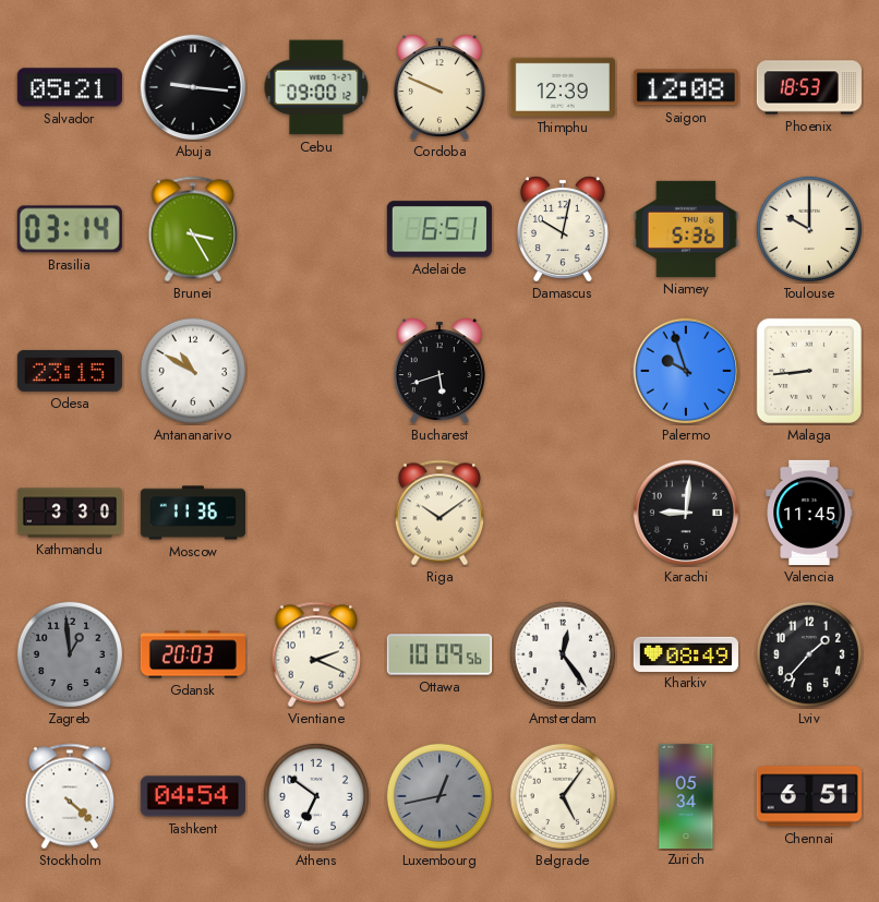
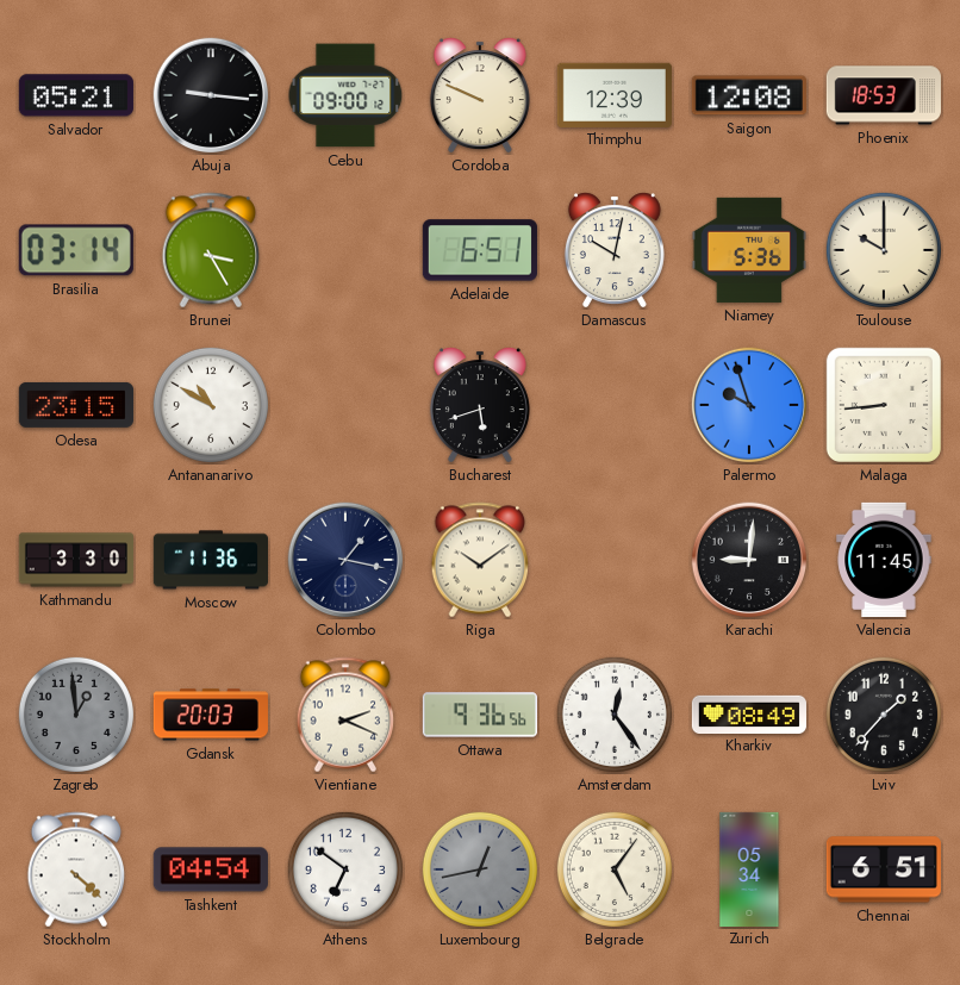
Colombo: none -> 1:17 (345, 560)
Ottawa: 10:09 -> 9:36 (480, 715)
